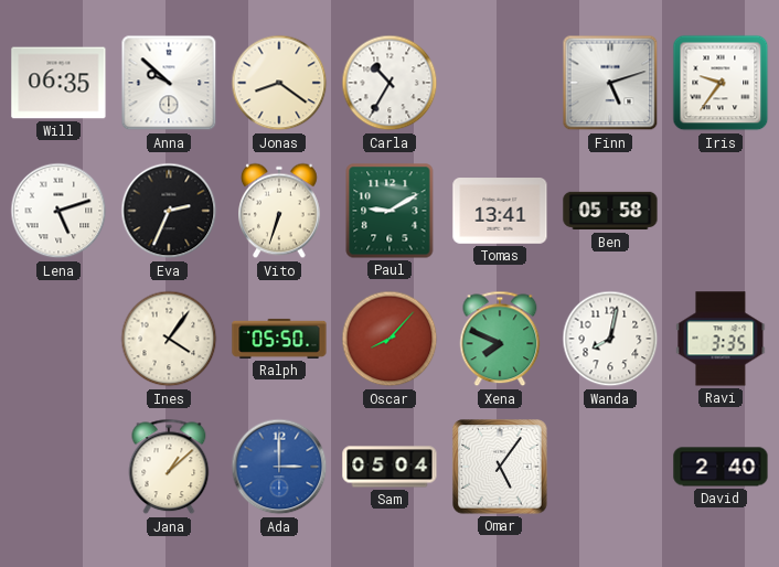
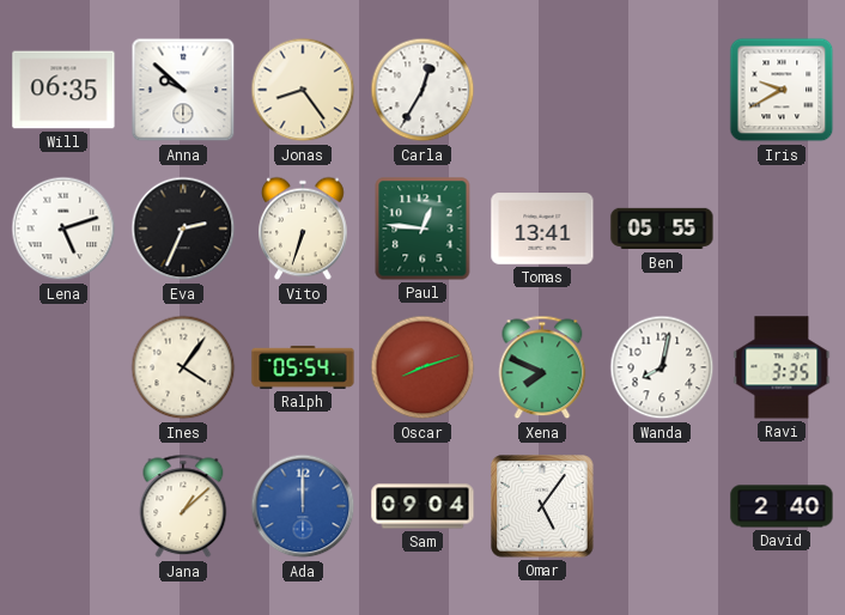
Jonas: 8:21 -> 8:24 (303, 90)
Carla: 10:35 -> 12:35 (423, 90)
Finn: 5:12 -> none (610, 83)
Iris: 9:36 -> 9:40 (782, 90)
Paul: 9:10 -> 12:46 (423, 229)
Ben: 05:58 -> 05:55 (662, 229)
Ralph: 05:50 -> 05:54 (303, 367)
Oscar: 8:07 -> 8:12 (423, 367)
Ada: 3:00 -> 12:00 (303, 506)
Sam: 05:04 -> 09:04 (423, 506)
